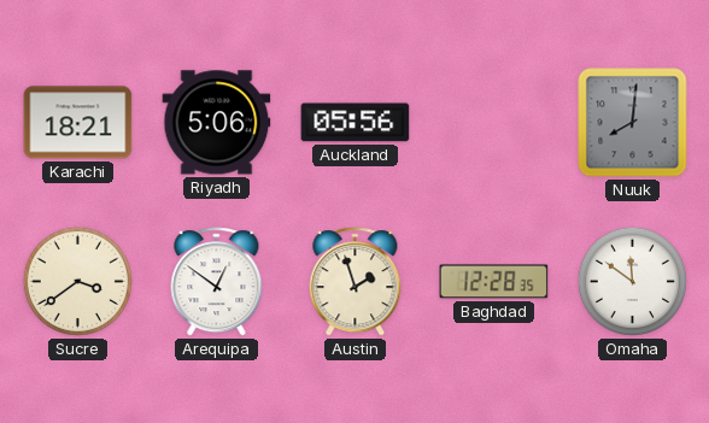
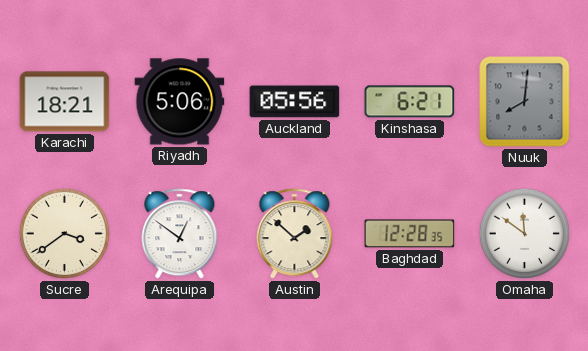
Kinshasa: none -> 6:21 (410, 102)
Austin: 1:57 -> 1:52 (295, 234)
